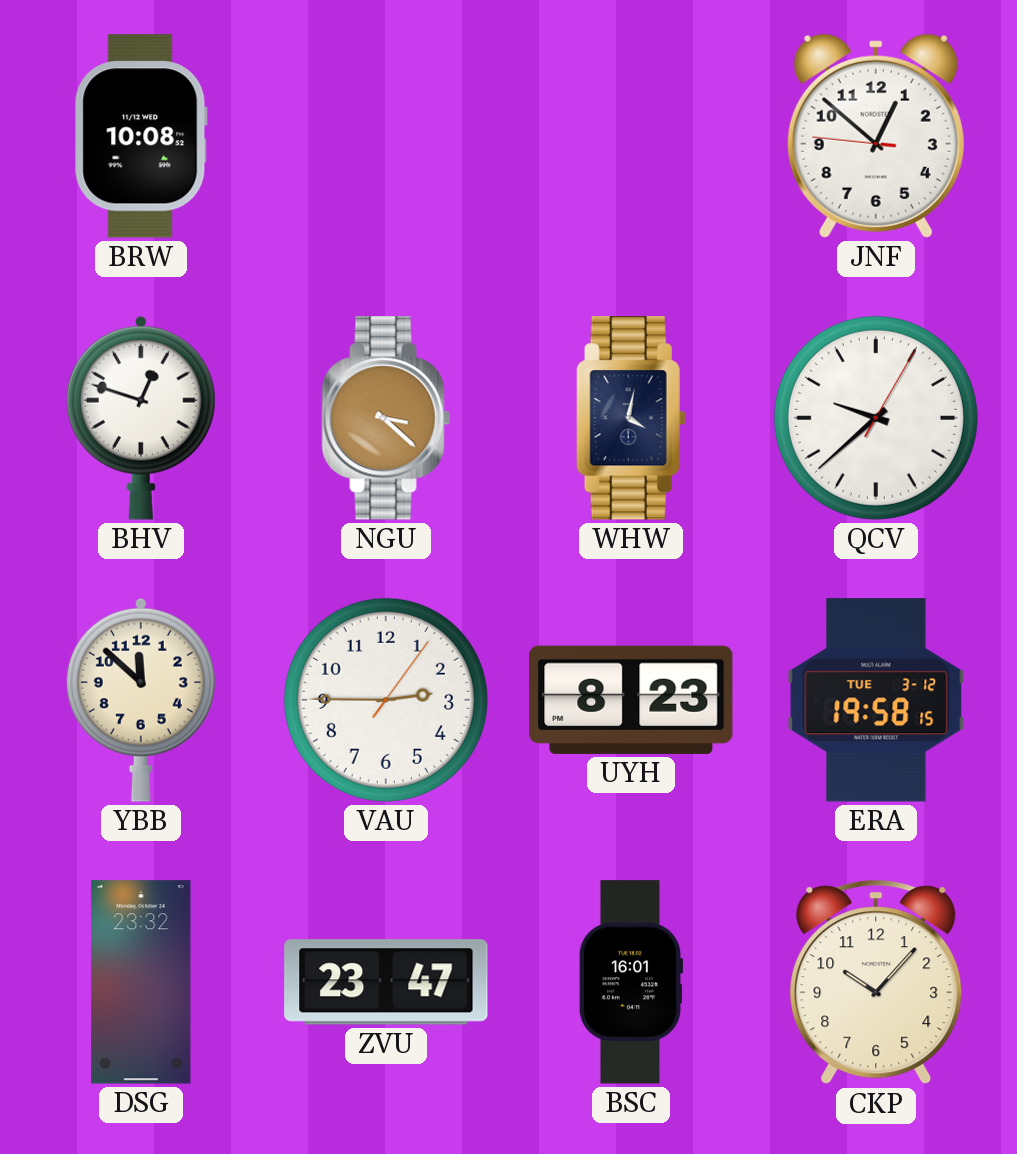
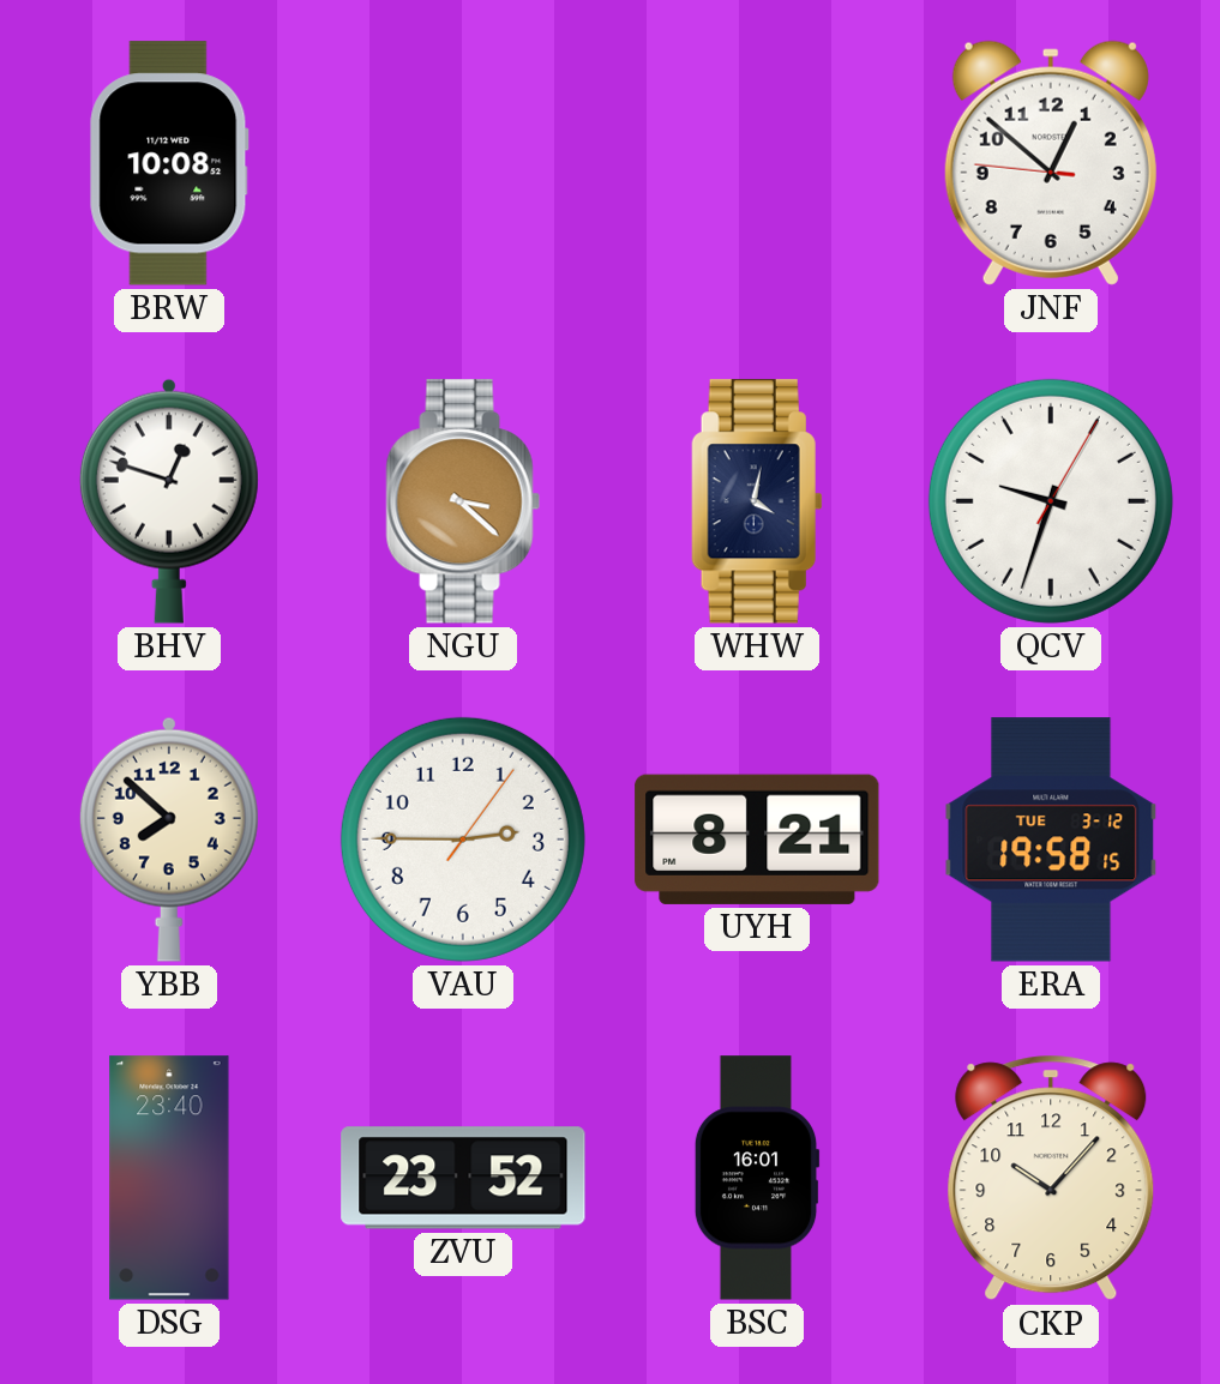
QCV: 9:38 -> 9:33 (1051, 501)
YBB: 11:52 -> 7:52 (169, 840)
UYH: 8:23 -> 8:21 (757, 840)
DSG: 23:32 -> 23:40 (169, 1178)
ZVU: 23:47 -> 23:52 (463, 1178)
